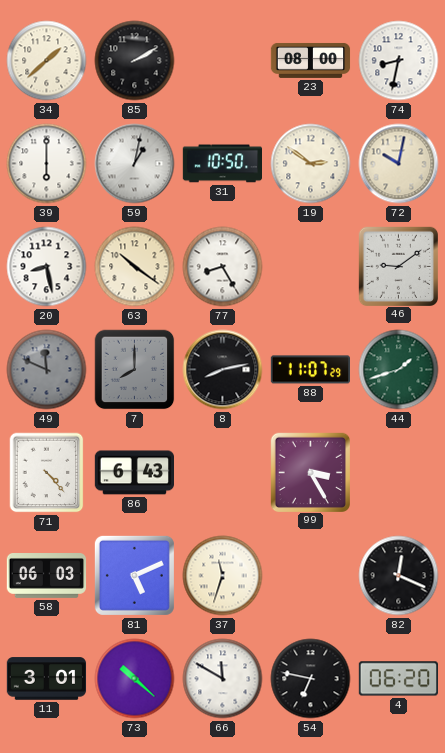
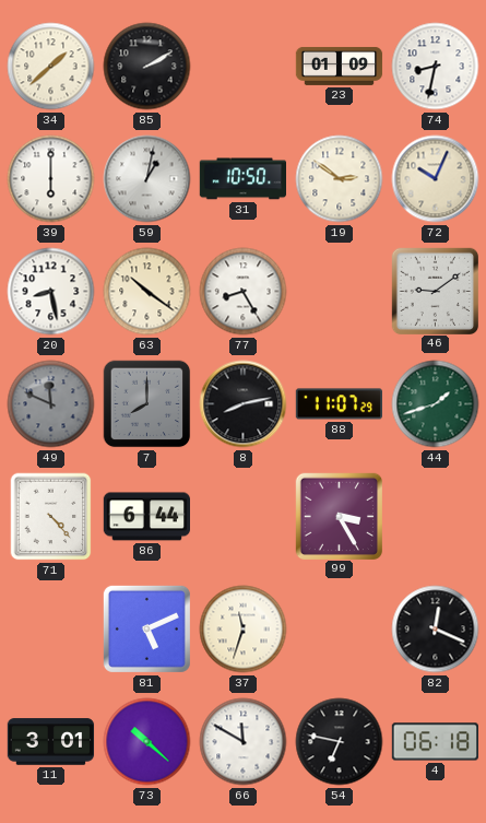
23: 08:00 -> 01:09 (340, 66)
72: 10:02 -> 10:04 (436, 179)
86: 6:43 -> 6:44 (147, 517)
58: 06:03 -> none (47, 576)
4: 06:20 -> 06:18 (436, 742)
